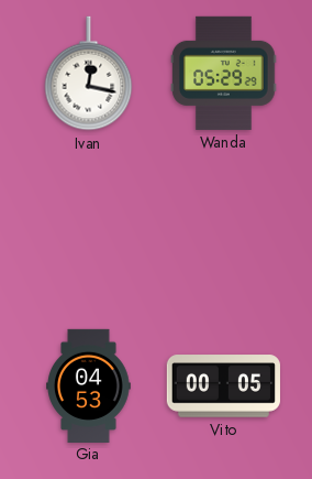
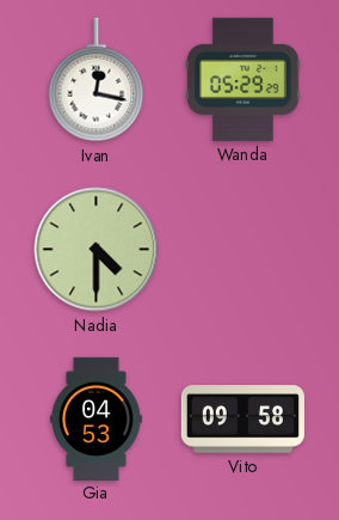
Nadia: none -> 4:30 (97, 250)
Vito: 00:05 -> 09:58 (242, 420)
